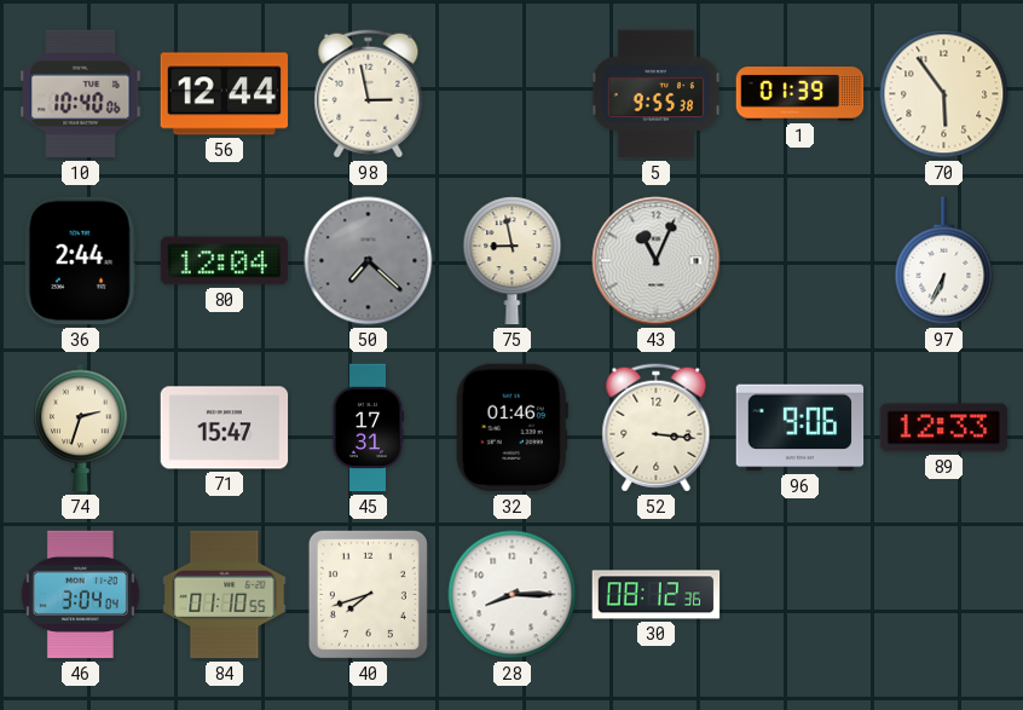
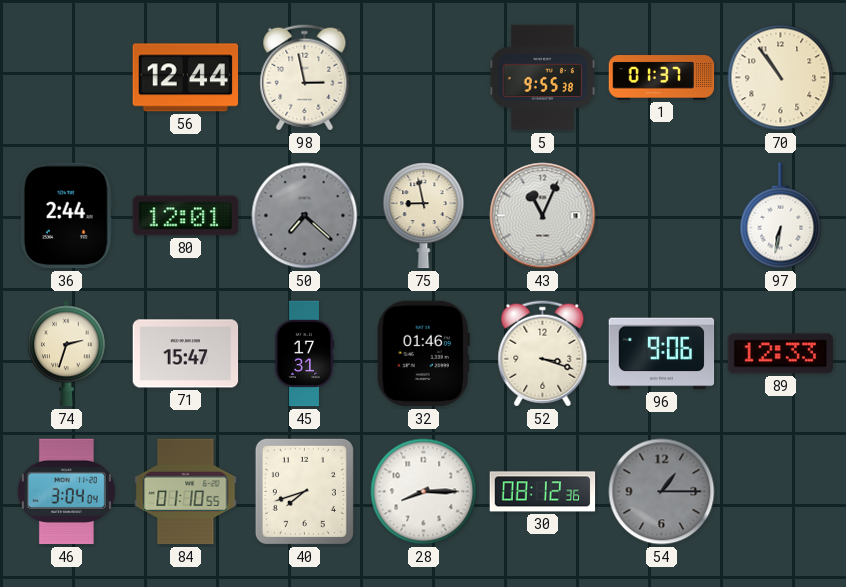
10: 10:40 -> none (81, 94)
1: 01:39 -> 01:37 (662, 78)
70: 5:54 -> 10:54 (781, 78)
80: 12:04 -> 12:01 (186, 216)
97: 6:34 -> 6:32 (781, 216)
52: 3:16 -> 3:18 (543, 354)
54: none -> 1:15 (662, 492)
